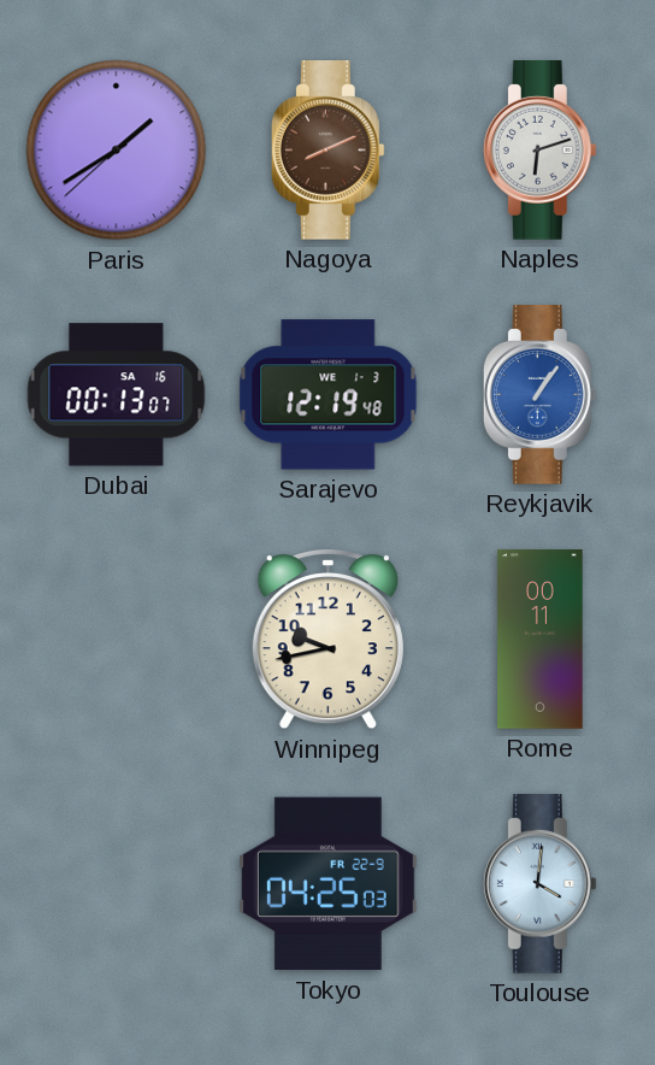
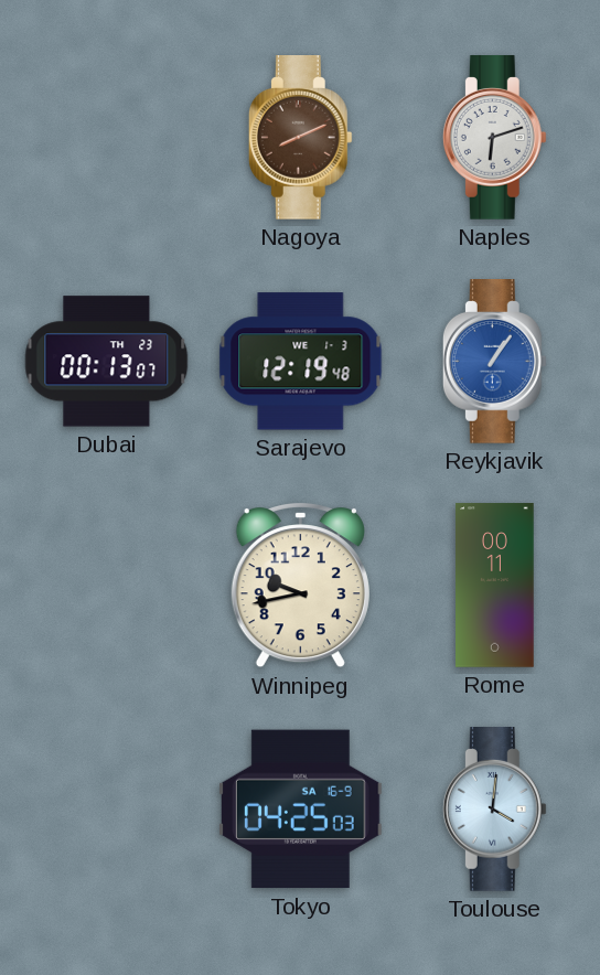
Paris: 1:39 -> none (117, 151)
Dubai date: SA 16 -> TH 23 (107, 362)
Tokyo date: FR 22-9 -> SA 16-9 (301, 810)
